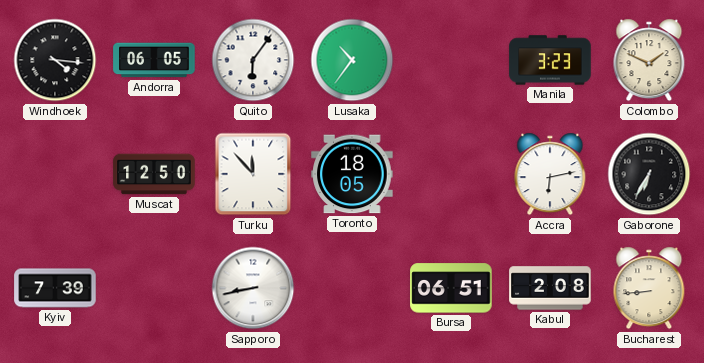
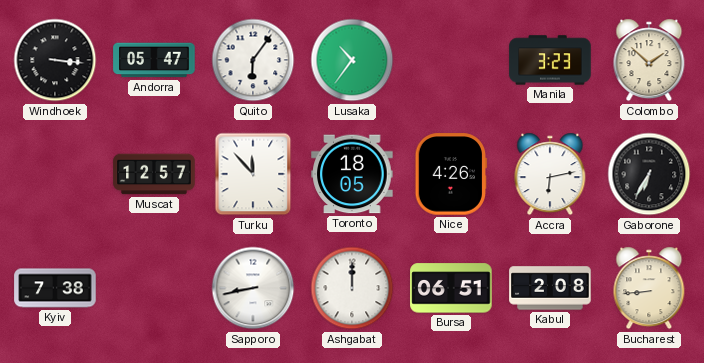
Windhoek: 4:16 -> 3:16 (55, 60)
Andorra: 06:05 -> 05:47 (154, 60)
Colombo: 1:49 -> 1:52 (649, 60)
Muscat: 12:50 -> 12:57 (154, 174)
Nice: none -> 4:26 (450, 174)
Kyiv: 7:39 -> 7:38 (55, 288)
Ashgabat: none -> 12:00 (352, 288)
